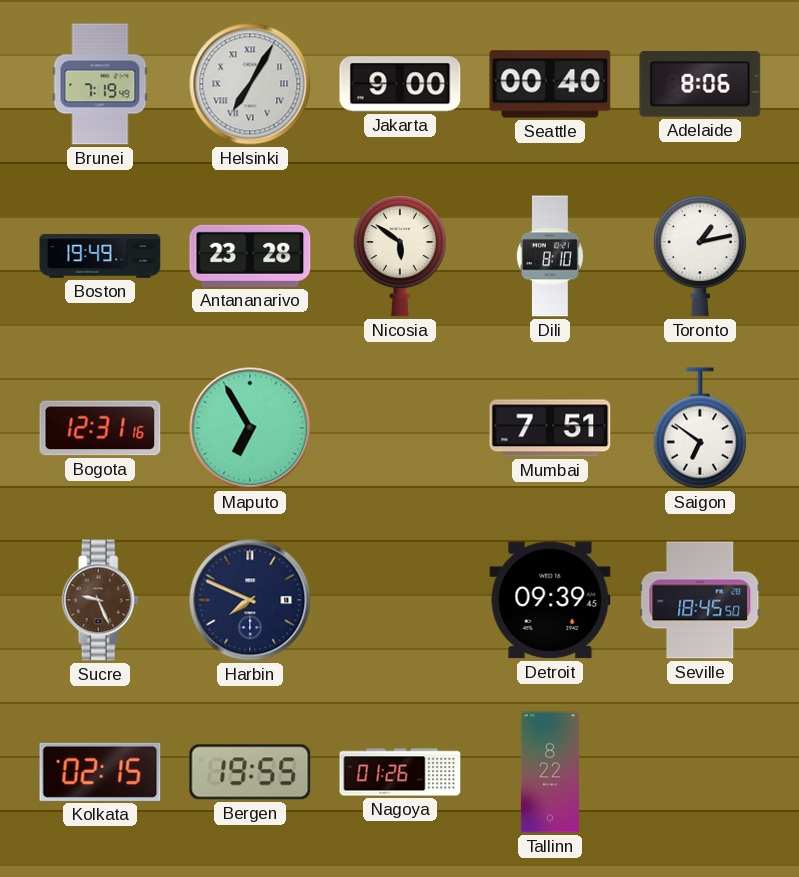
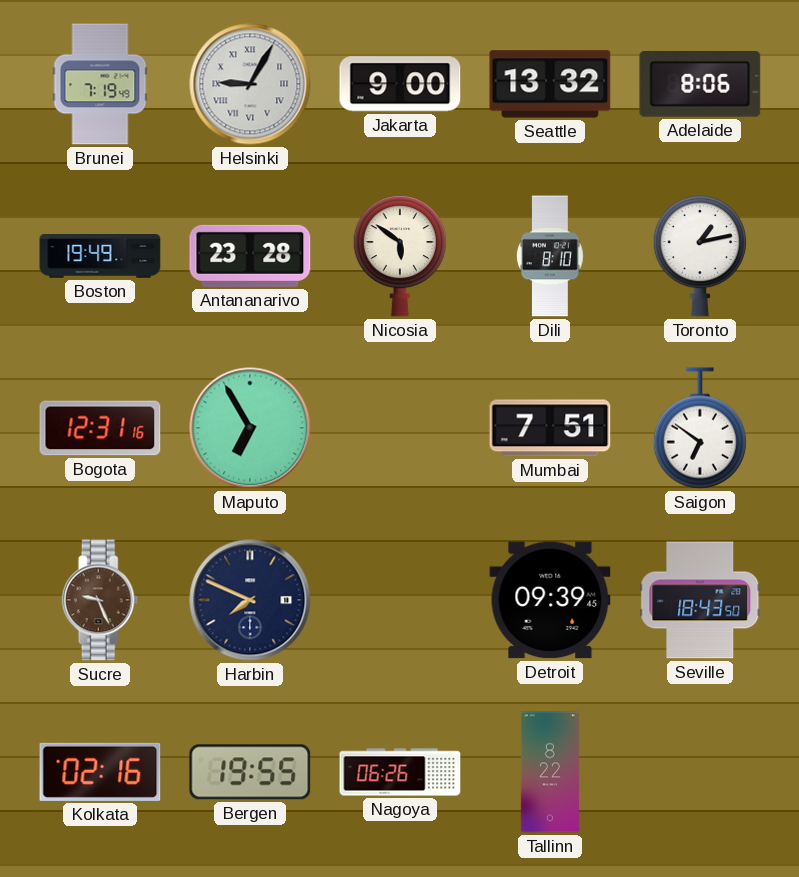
Helsinki: 7:05 -> 9:05 (250, 84)
Seattle: 00:40 -> 13:32 (550, 84)
Seville: 18:45 -> 18:43 (700, 600)
Kolkata: 02:15 -> 02:16 (100, 772)
Nagoya: 01:26 -> 06:26 (400, 772)
